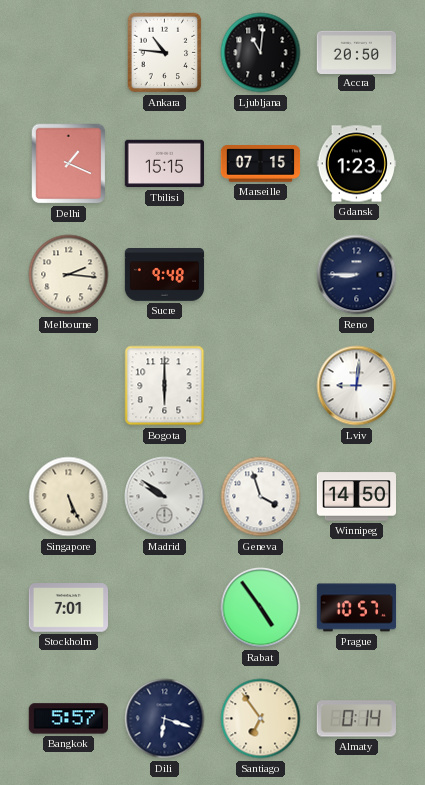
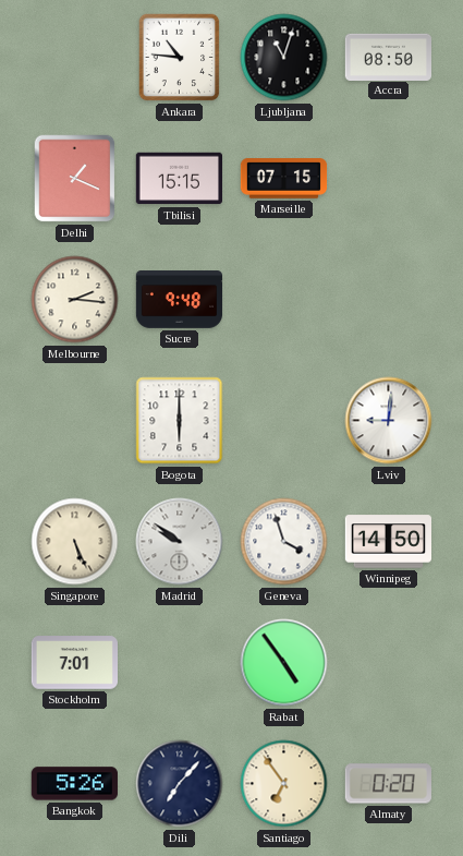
Ljubljana: 11:01 -> 11:03 (284, 58)
Accra: 20:50 -> 08:50 (388, 57)
Gdansk: 1:23 -> none (356, 164)
Reno: 8:45 -> none (357, 275)
Prague: 10:57 -> none (357, 608)
Bangkok: 5:57 -> 5:26 (74, 784)
Dili: 6:18 -> 7:07 (180, 784)
Almaty: 0:14 -> 0:20 (388, 784)
